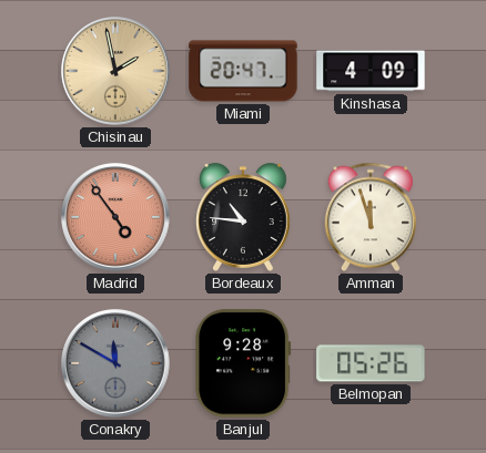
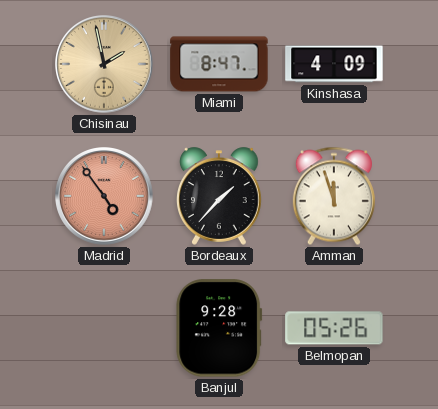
Miami: 20:47 -> 8:47 (219, 64)
Bordeaux: 10:46 -> 1:37 (220, 196)
Conakry: 11:50 -> none (115, 363)
